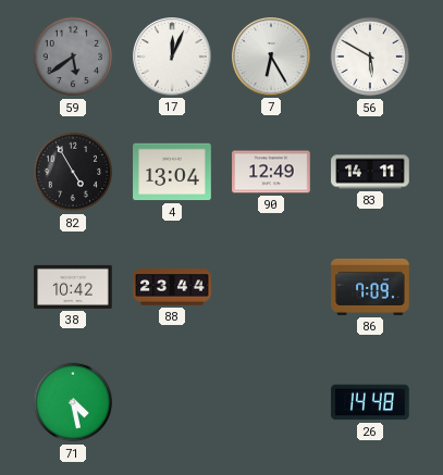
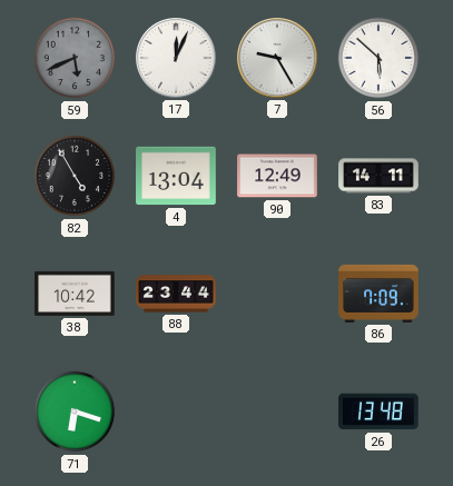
59: 5:39 -> 5:41 (75, 58)
7: 6:25 -> 9:25 (278, 59)
56: 5:50 -> 5:52 (378, 58)
71: 4:28 -> 6:18 (75, 411)
26: 14:48 -> 13:48 (378, 411)
